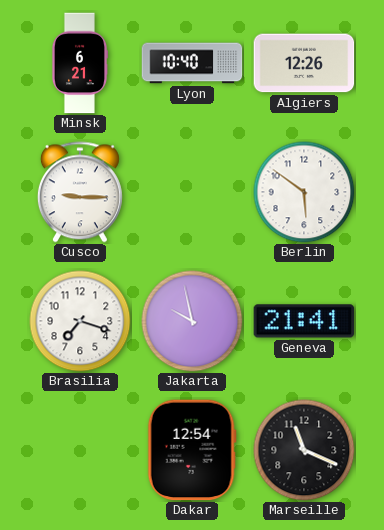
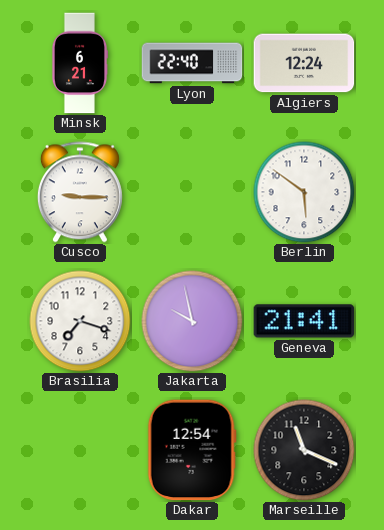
Lyon: 10:40 -> 22:40 (192, 63)
Algiers: 12:26 -> 12:24 (304, 63)
